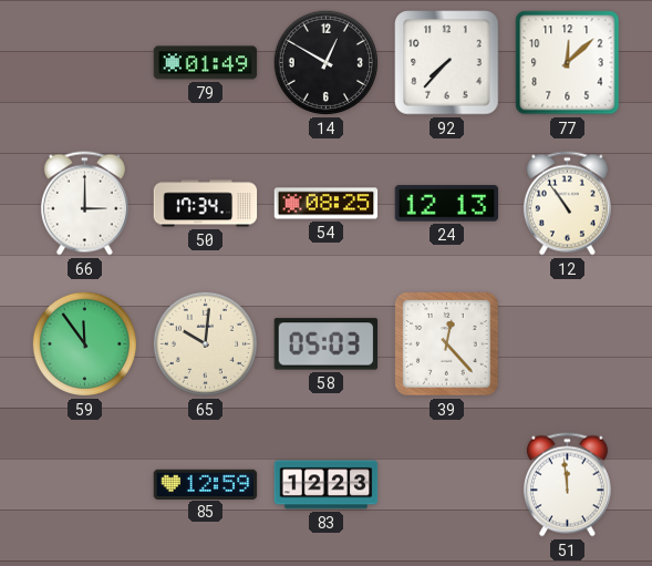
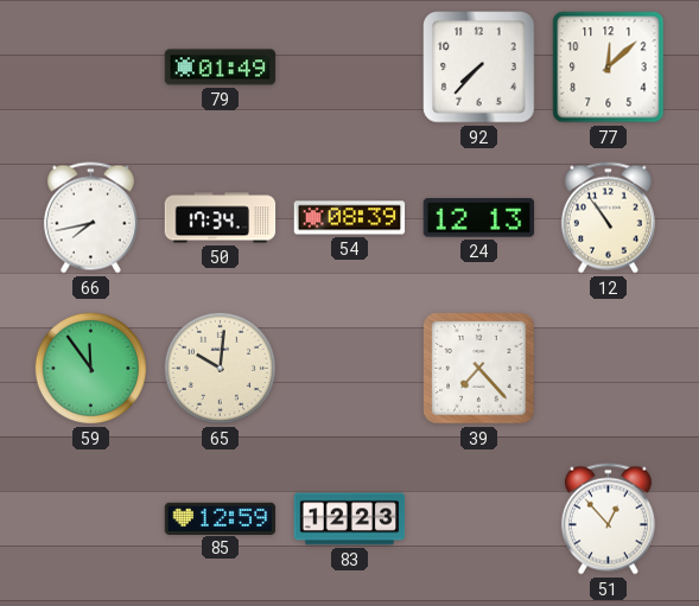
14: 12:50 -> none (325, 62)
66: 3:00 -> 7:43 (90, 218)
54: 08:25 -> 08:39 (350, 218)
58: 05:03 -> none (327, 344)
39: 12:23 -> 7:23 (479, 369)
51: 11:59 -> 12:53 (608, 519)
